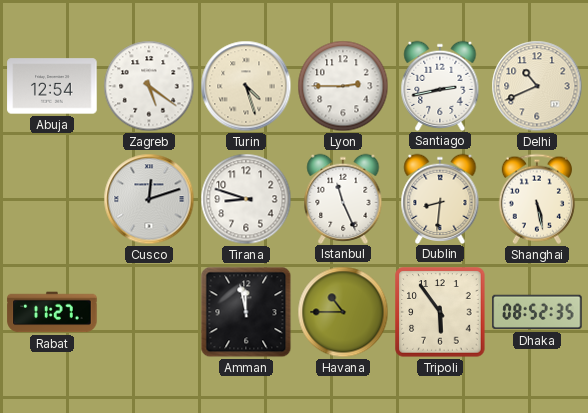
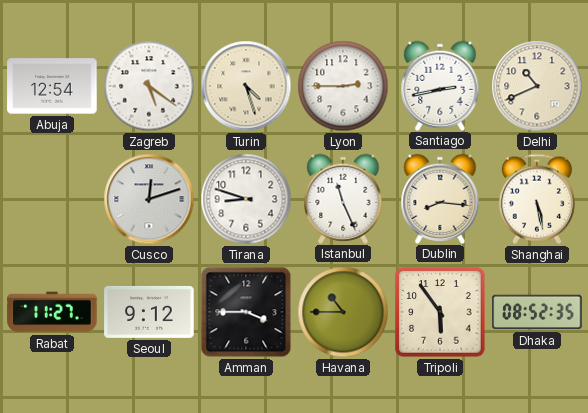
Dublin: 8:31 -> 8:16 (440, 198)
Seoul: none -> 9:12 (149, 312)
Amman: 11:58 -> 3:45 (246, 312)
